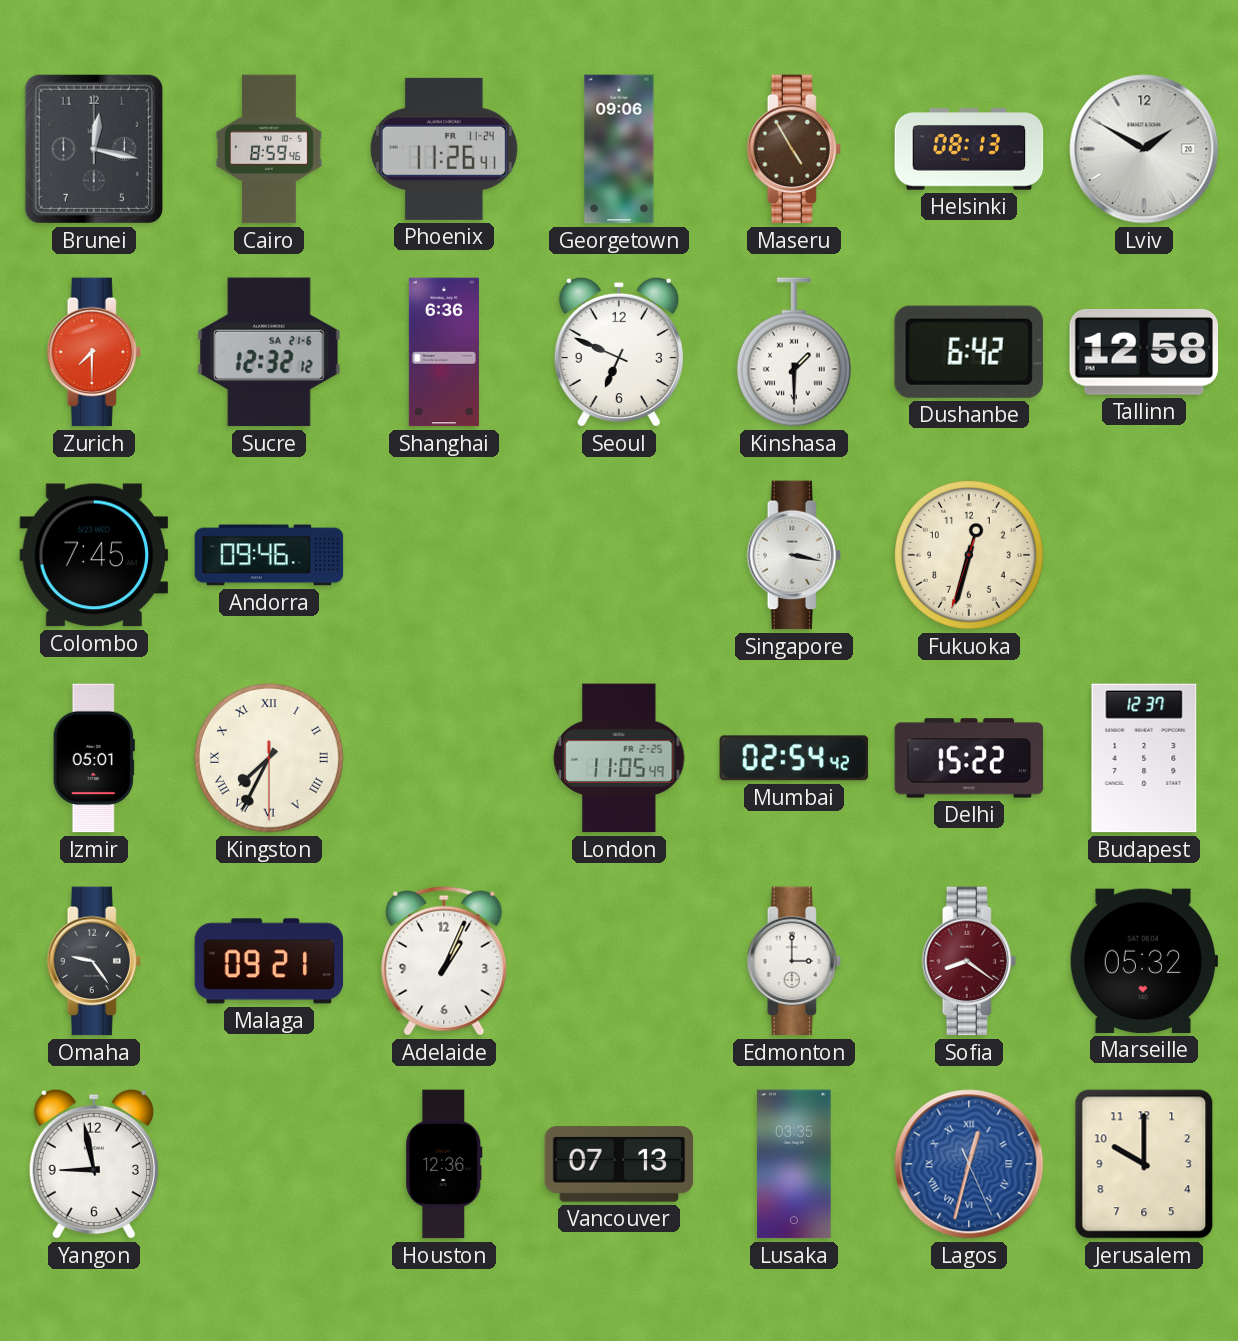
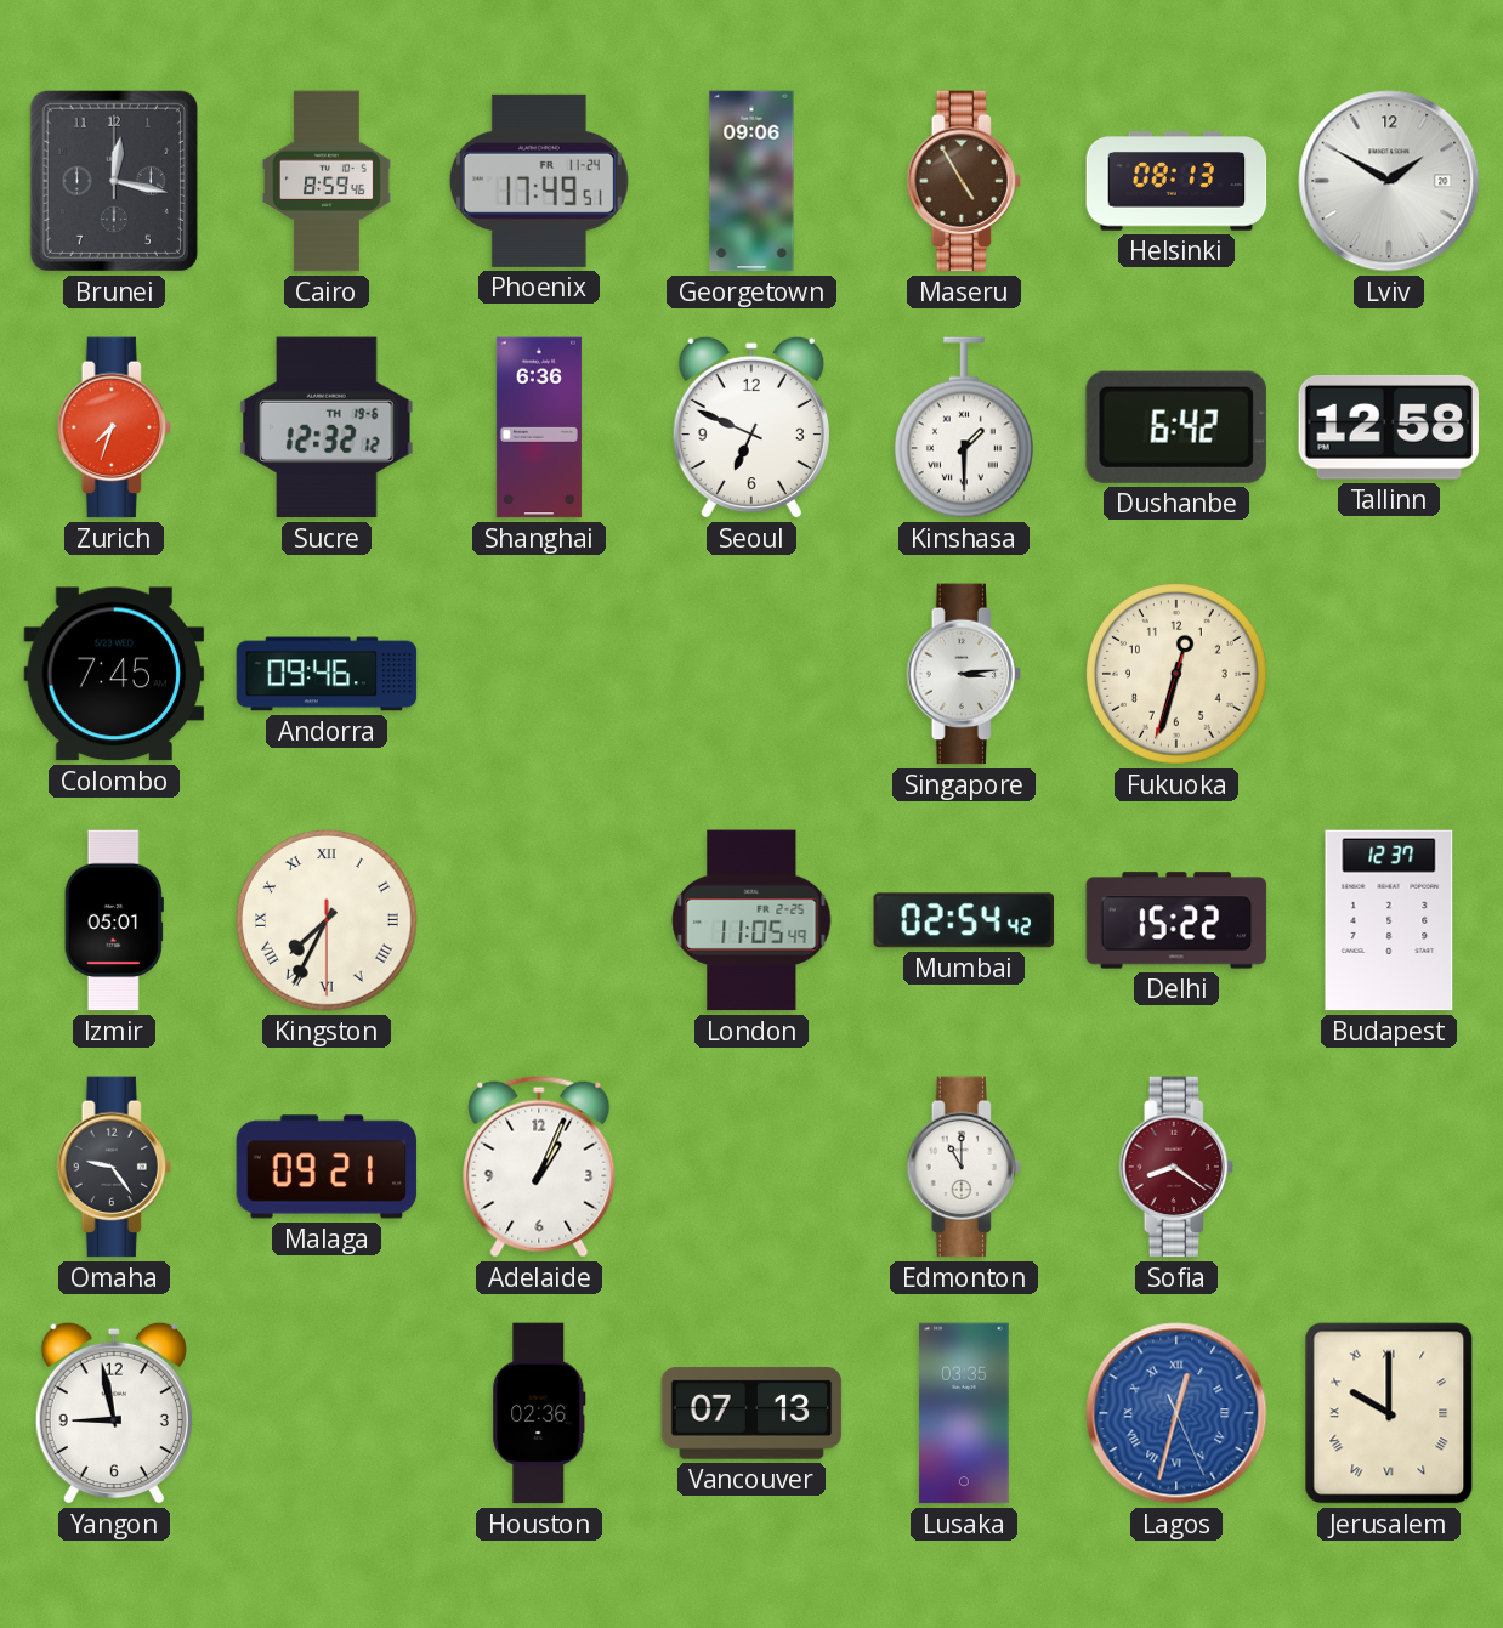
Phoenix: 11:26 -> 17:49 (539, 181)
Zurich: 7:30 -> 7:33 (114, 427)
Sucre date: SA 21-6 -> TH 19-6 (328, 427)
Singapore: 3:17 -> 3:14 (964, 674)
Edmonton: 3:00 -> 11:00 (964, 1167)
Marseille: 05:32 -> none (1144, 961)
Houston: 12:36 -> 02:36 (539, 1413)
Jerusalem numerals: Arabic -> Roman (1389, 1413)
